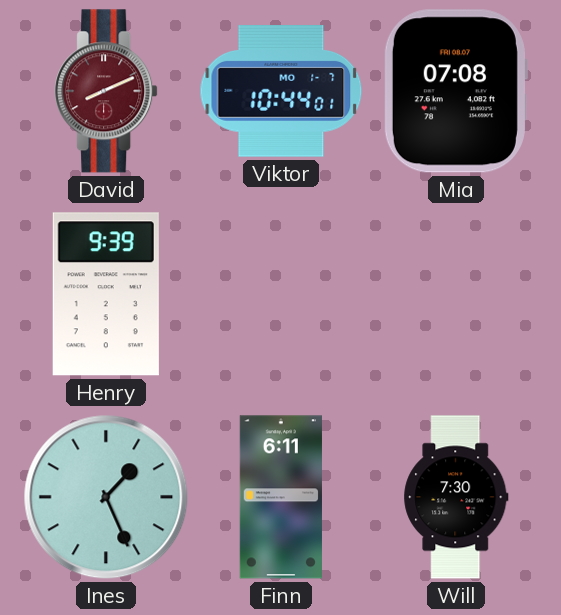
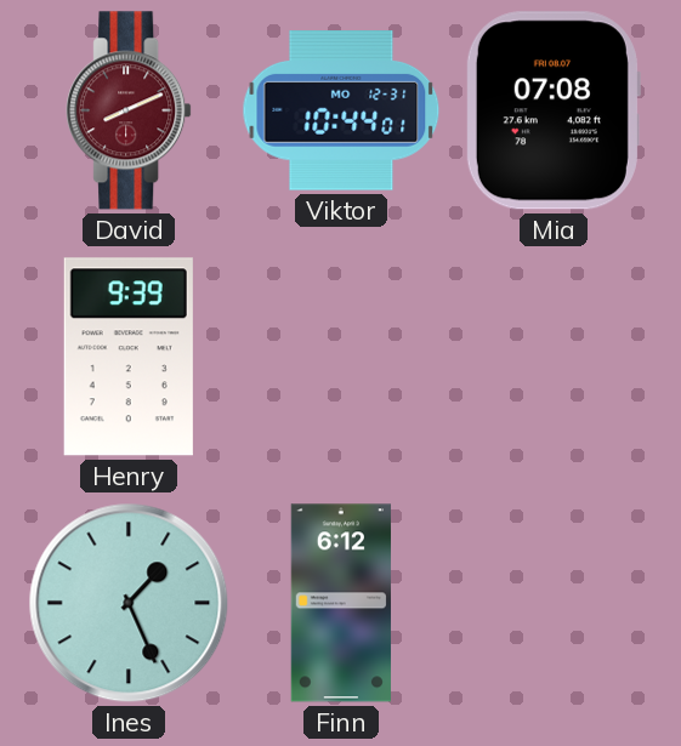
Viktor date: MO 1-7 -> MO 12-31 (341, 112)
Finn: 6:11 -> 6:12 (341, 603)
Will: 7:30 -> none (456, 497)
